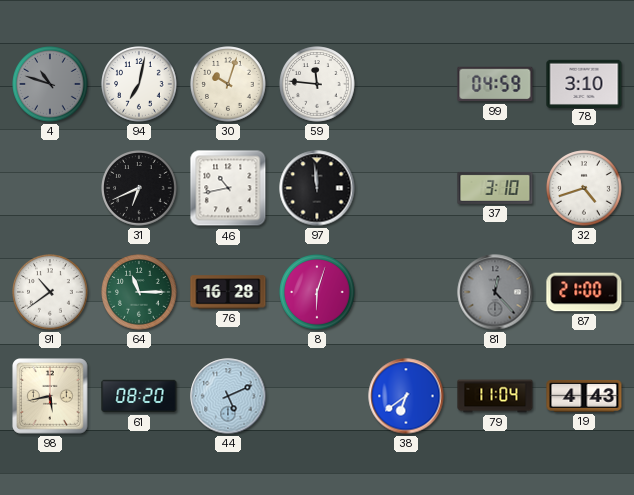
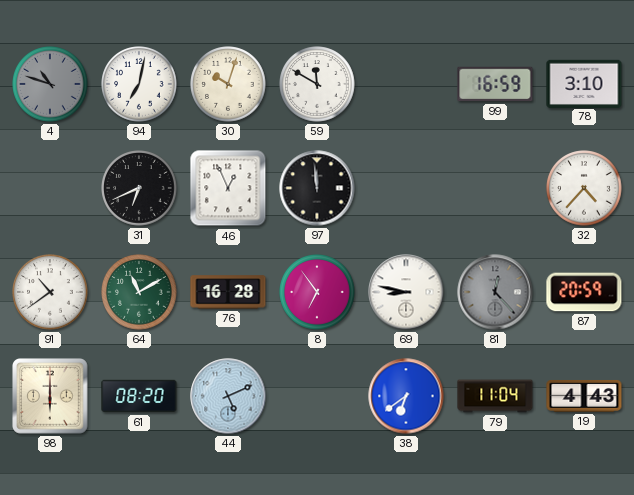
59: 11:46 -> 11:50 (317, 84)
99: 04:59 -> 16:59 (495, 84)
46: 10:43 -> 12:56 (228, 188)
37: 3:10 -> none (495, 188)
32: 4:42 -> 4:37 (584, 188)
64: 11:15 -> 11:10 (139, 292)
8: 6:03 -> 6:54 (317, 292)
69: none -> 8:47 (406, 292)
87: 21:00 -> 20:59 (584, 292)
98: 5:43 -> 6:00 (51, 397)
